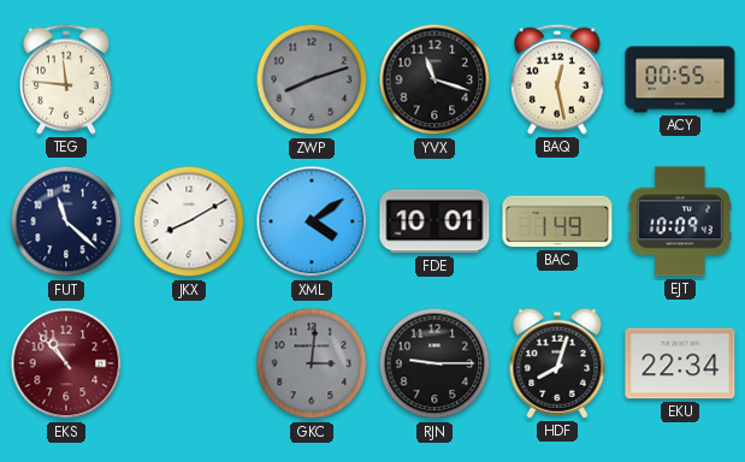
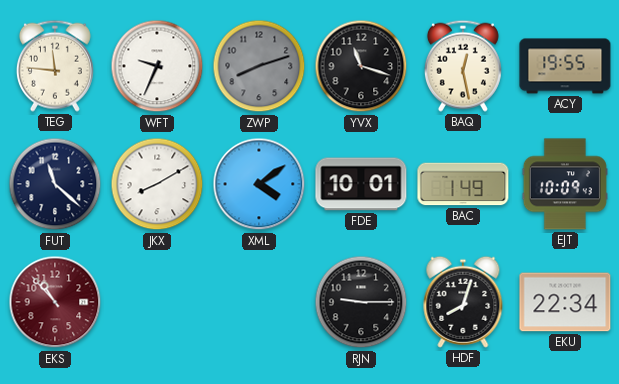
WFT: none -> 9:34 (157, 66)
ACY: 00:55 -> 19:55 (565, 66)
GKC: 3:01 -> none (312, 363)
